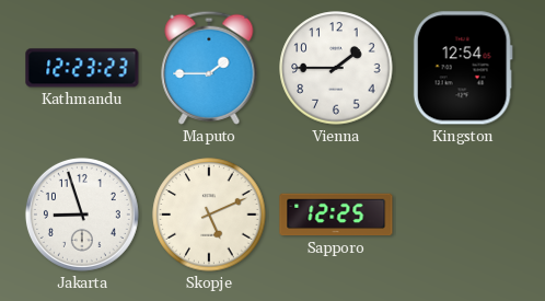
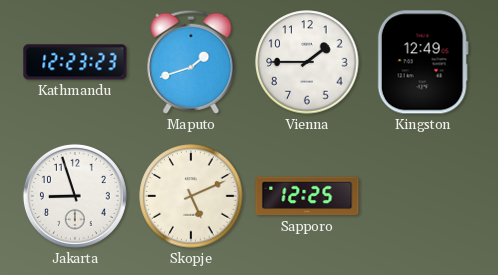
Maputo: 1:45 -> 1:42 (191, 62)
Kingston: 12:54 -> 12:49 (423, 62)
